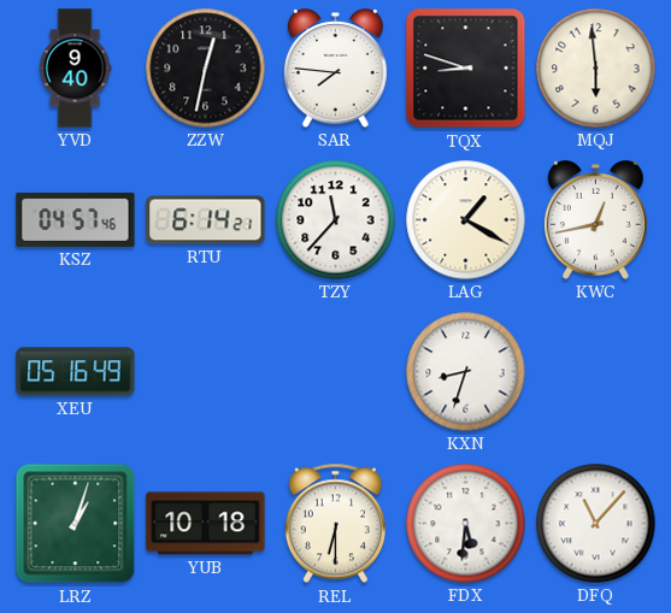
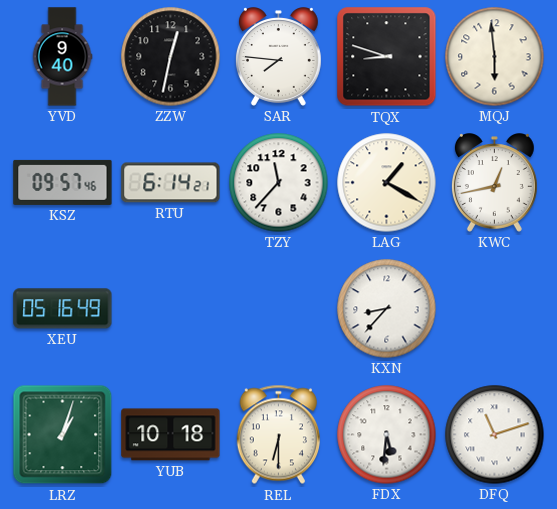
KSZ: 04:57 -> 09:57 (63, 182)
KXN: 8:33 -> 8:37 (387, 309)
DFQ: 11:07 -> 11:12 (495, 435)
